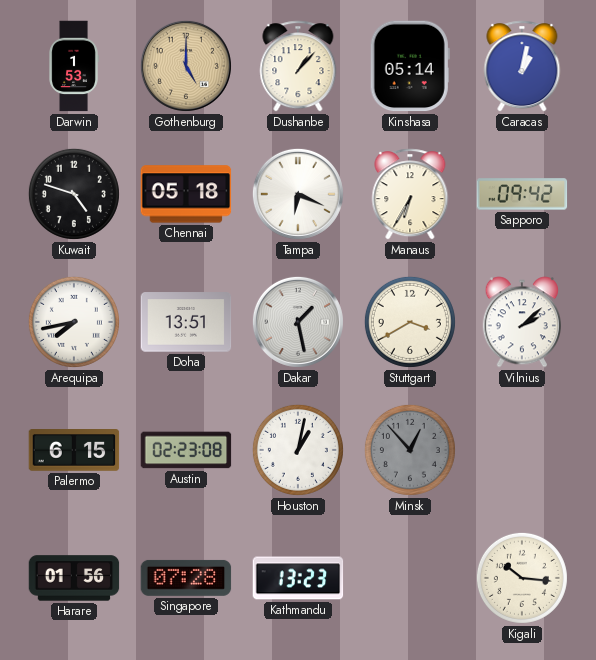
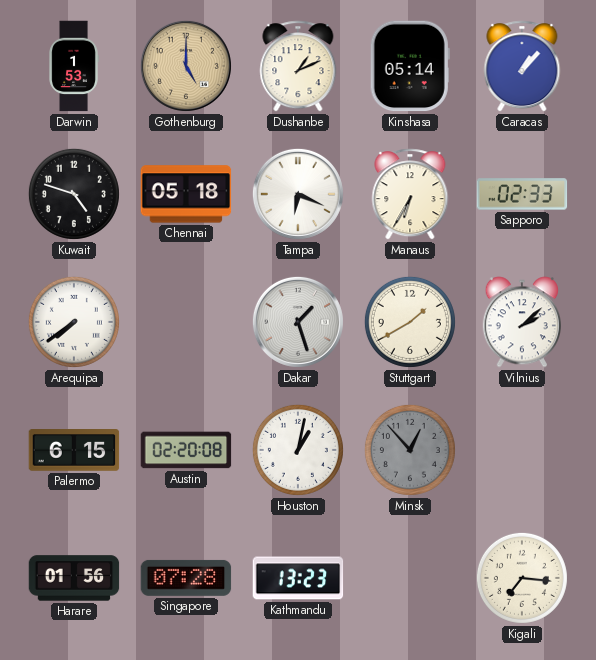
Dushanbe: 1:07 -> 1:11 (298, 66)
Caracas: 1:02 -> 1:07 (522, 66)
Sapporo: 09:42 -> 02:33 (522, 194)
Arequipa: 7:43 -> 7:39 (74, 322)
Doha: 13:51 -> none (186, 322)
Dakar: 1:28 -> 1:27 (298, 322)
Stuttgart: 3:40 -> 1:40 (410, 322)
Austin: 02:23 -> 02:20 (186, 450)
Kigali: 10:16 -> 7:16 (522, 578)
